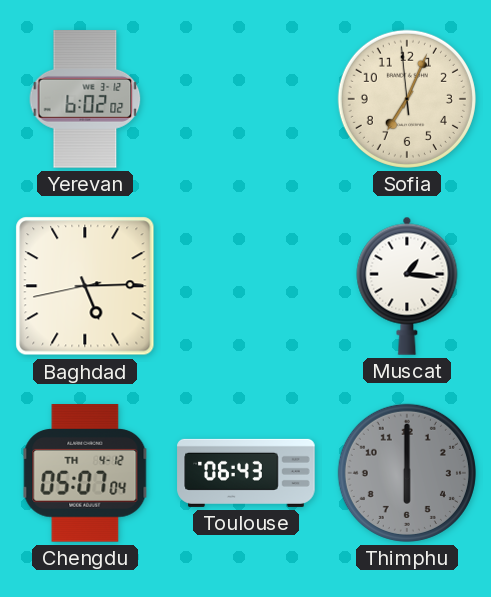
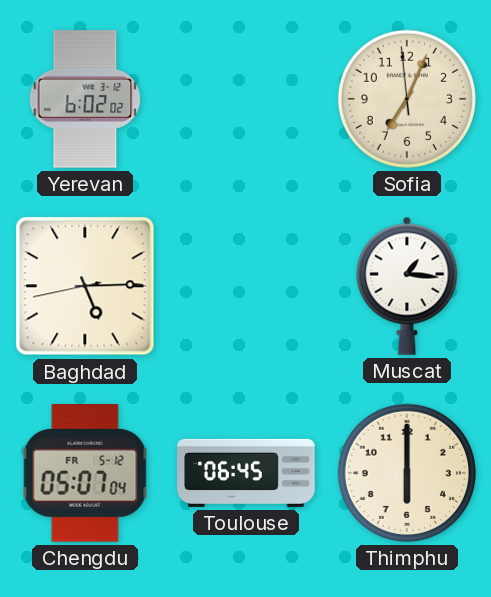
Chengdu date: TH 4-12 -> FR 5-12 (85, 473)
Toulouse: 06:43 -> 06:45 (246, 473)
Thimphu dial: grey -> cream (407, 473)
